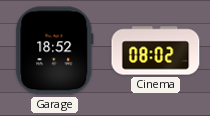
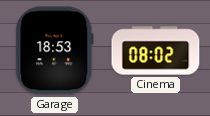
Garage: 18:52 -> 18:53 (55, 51)
